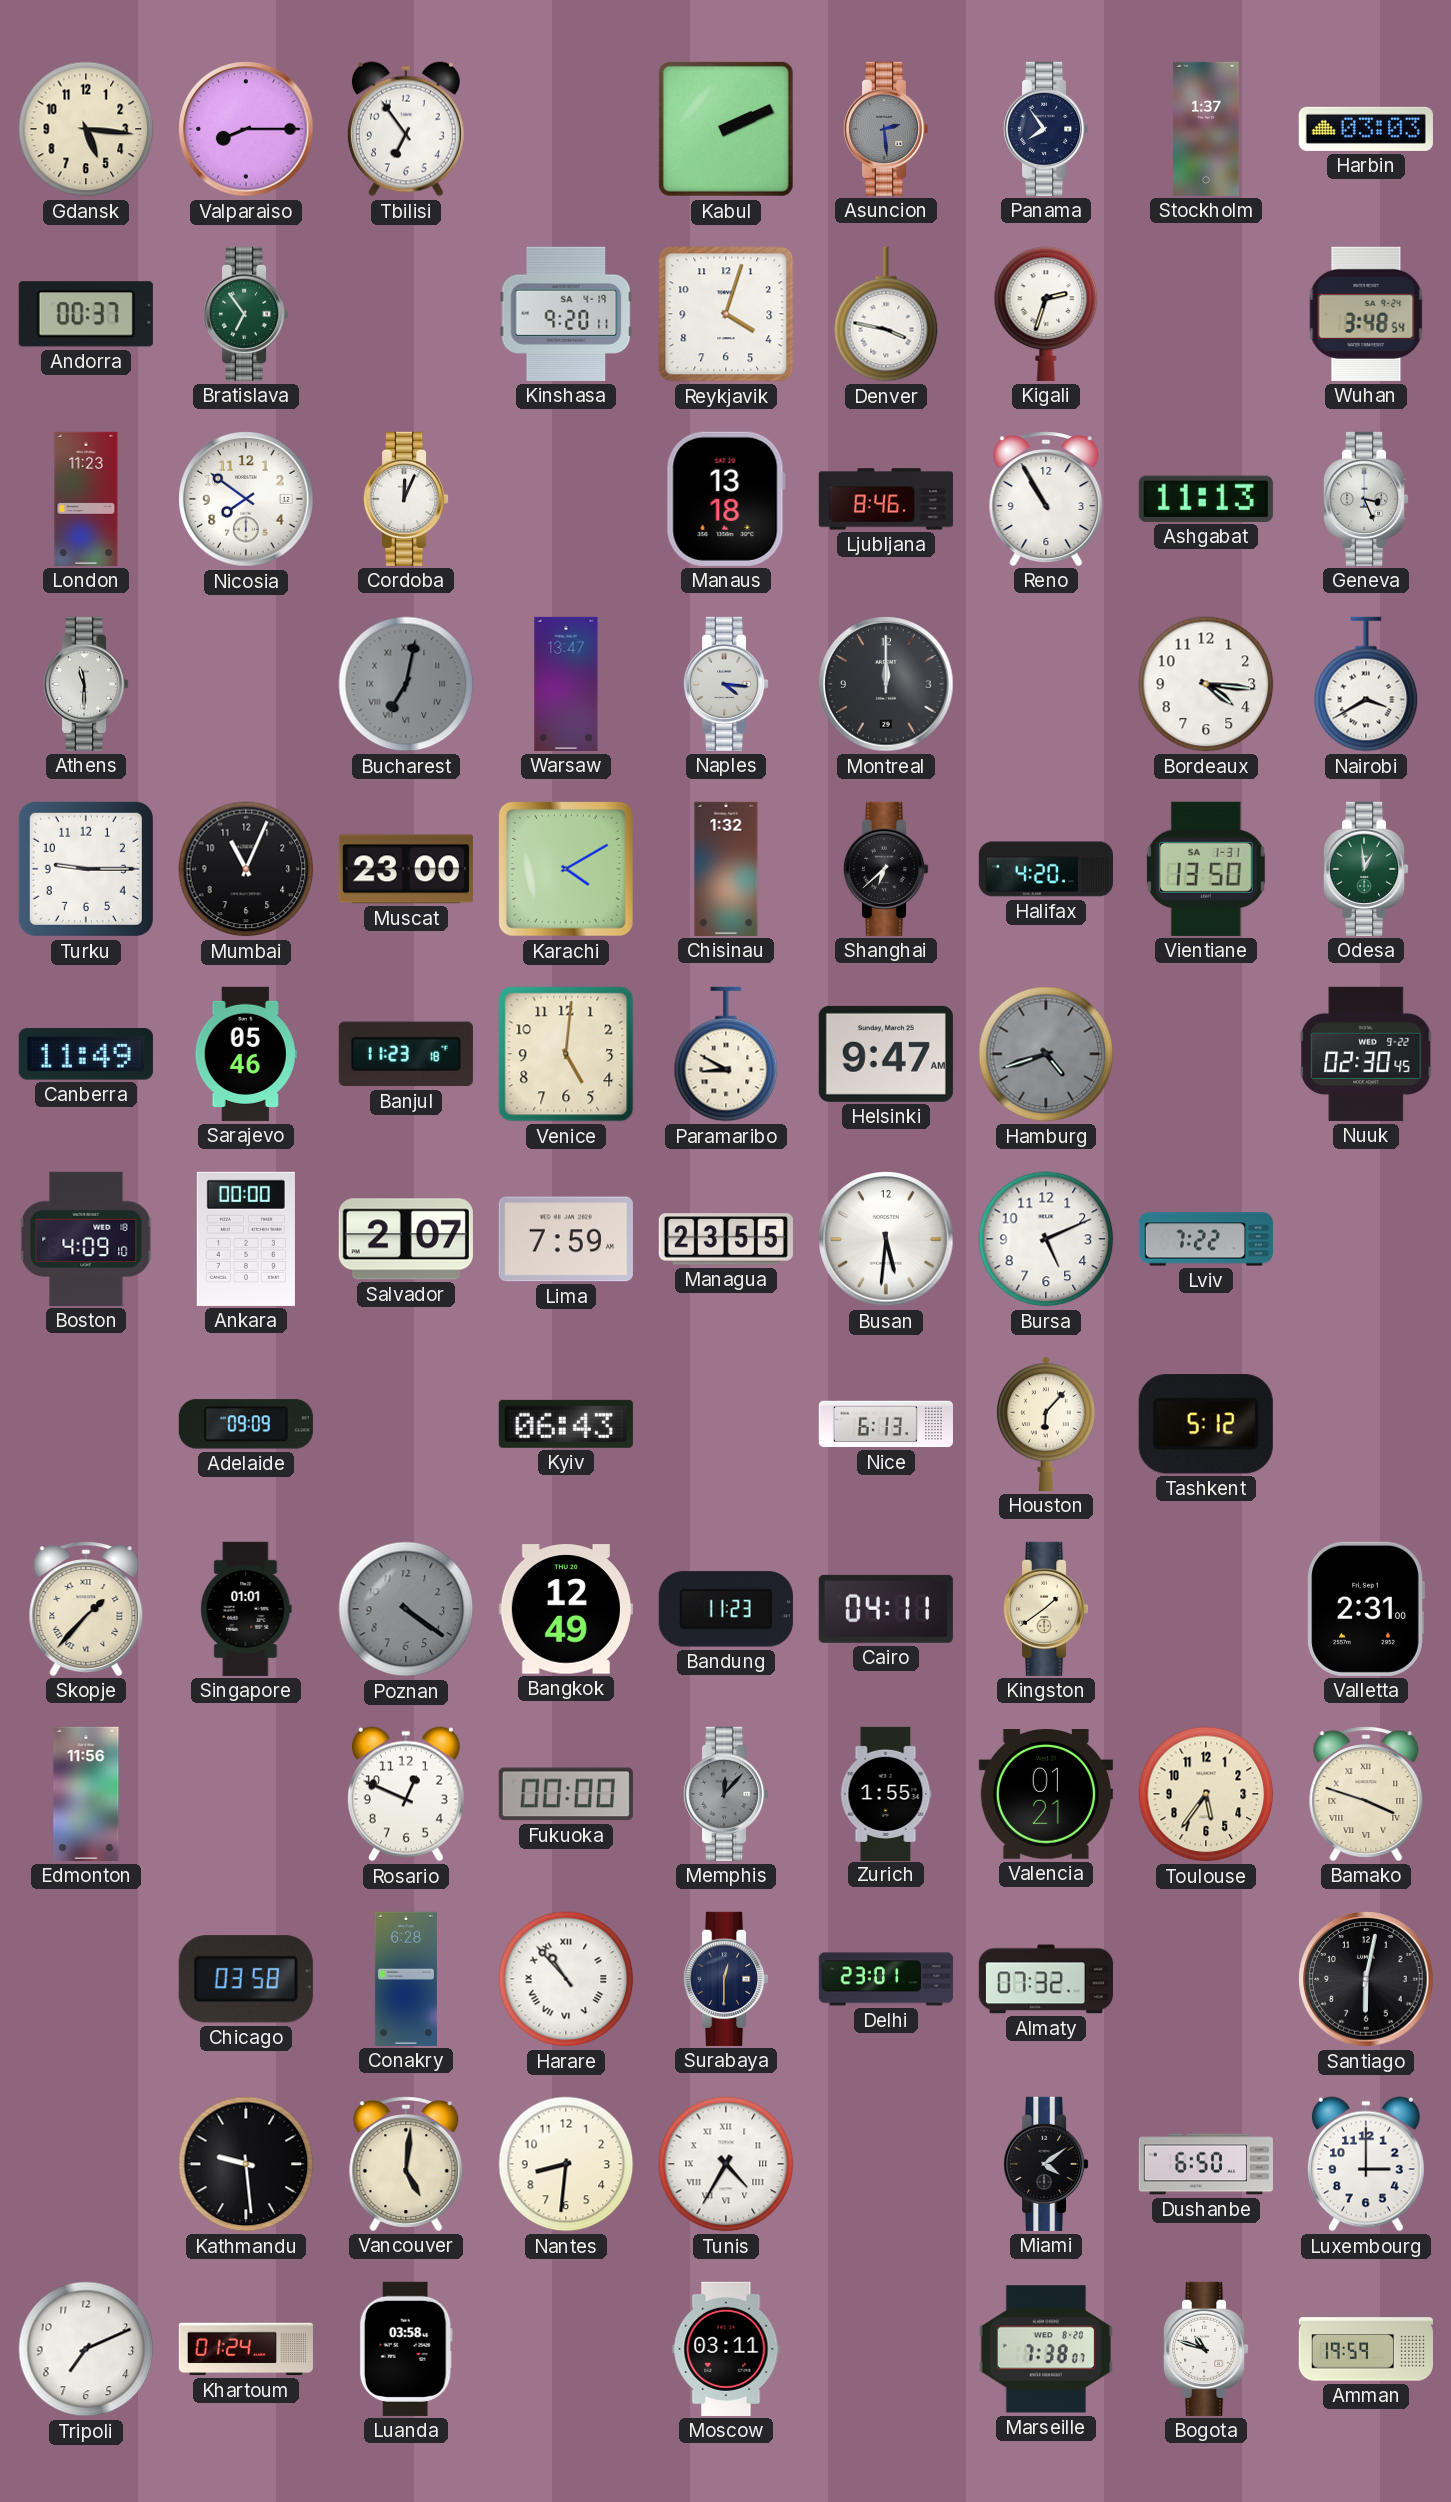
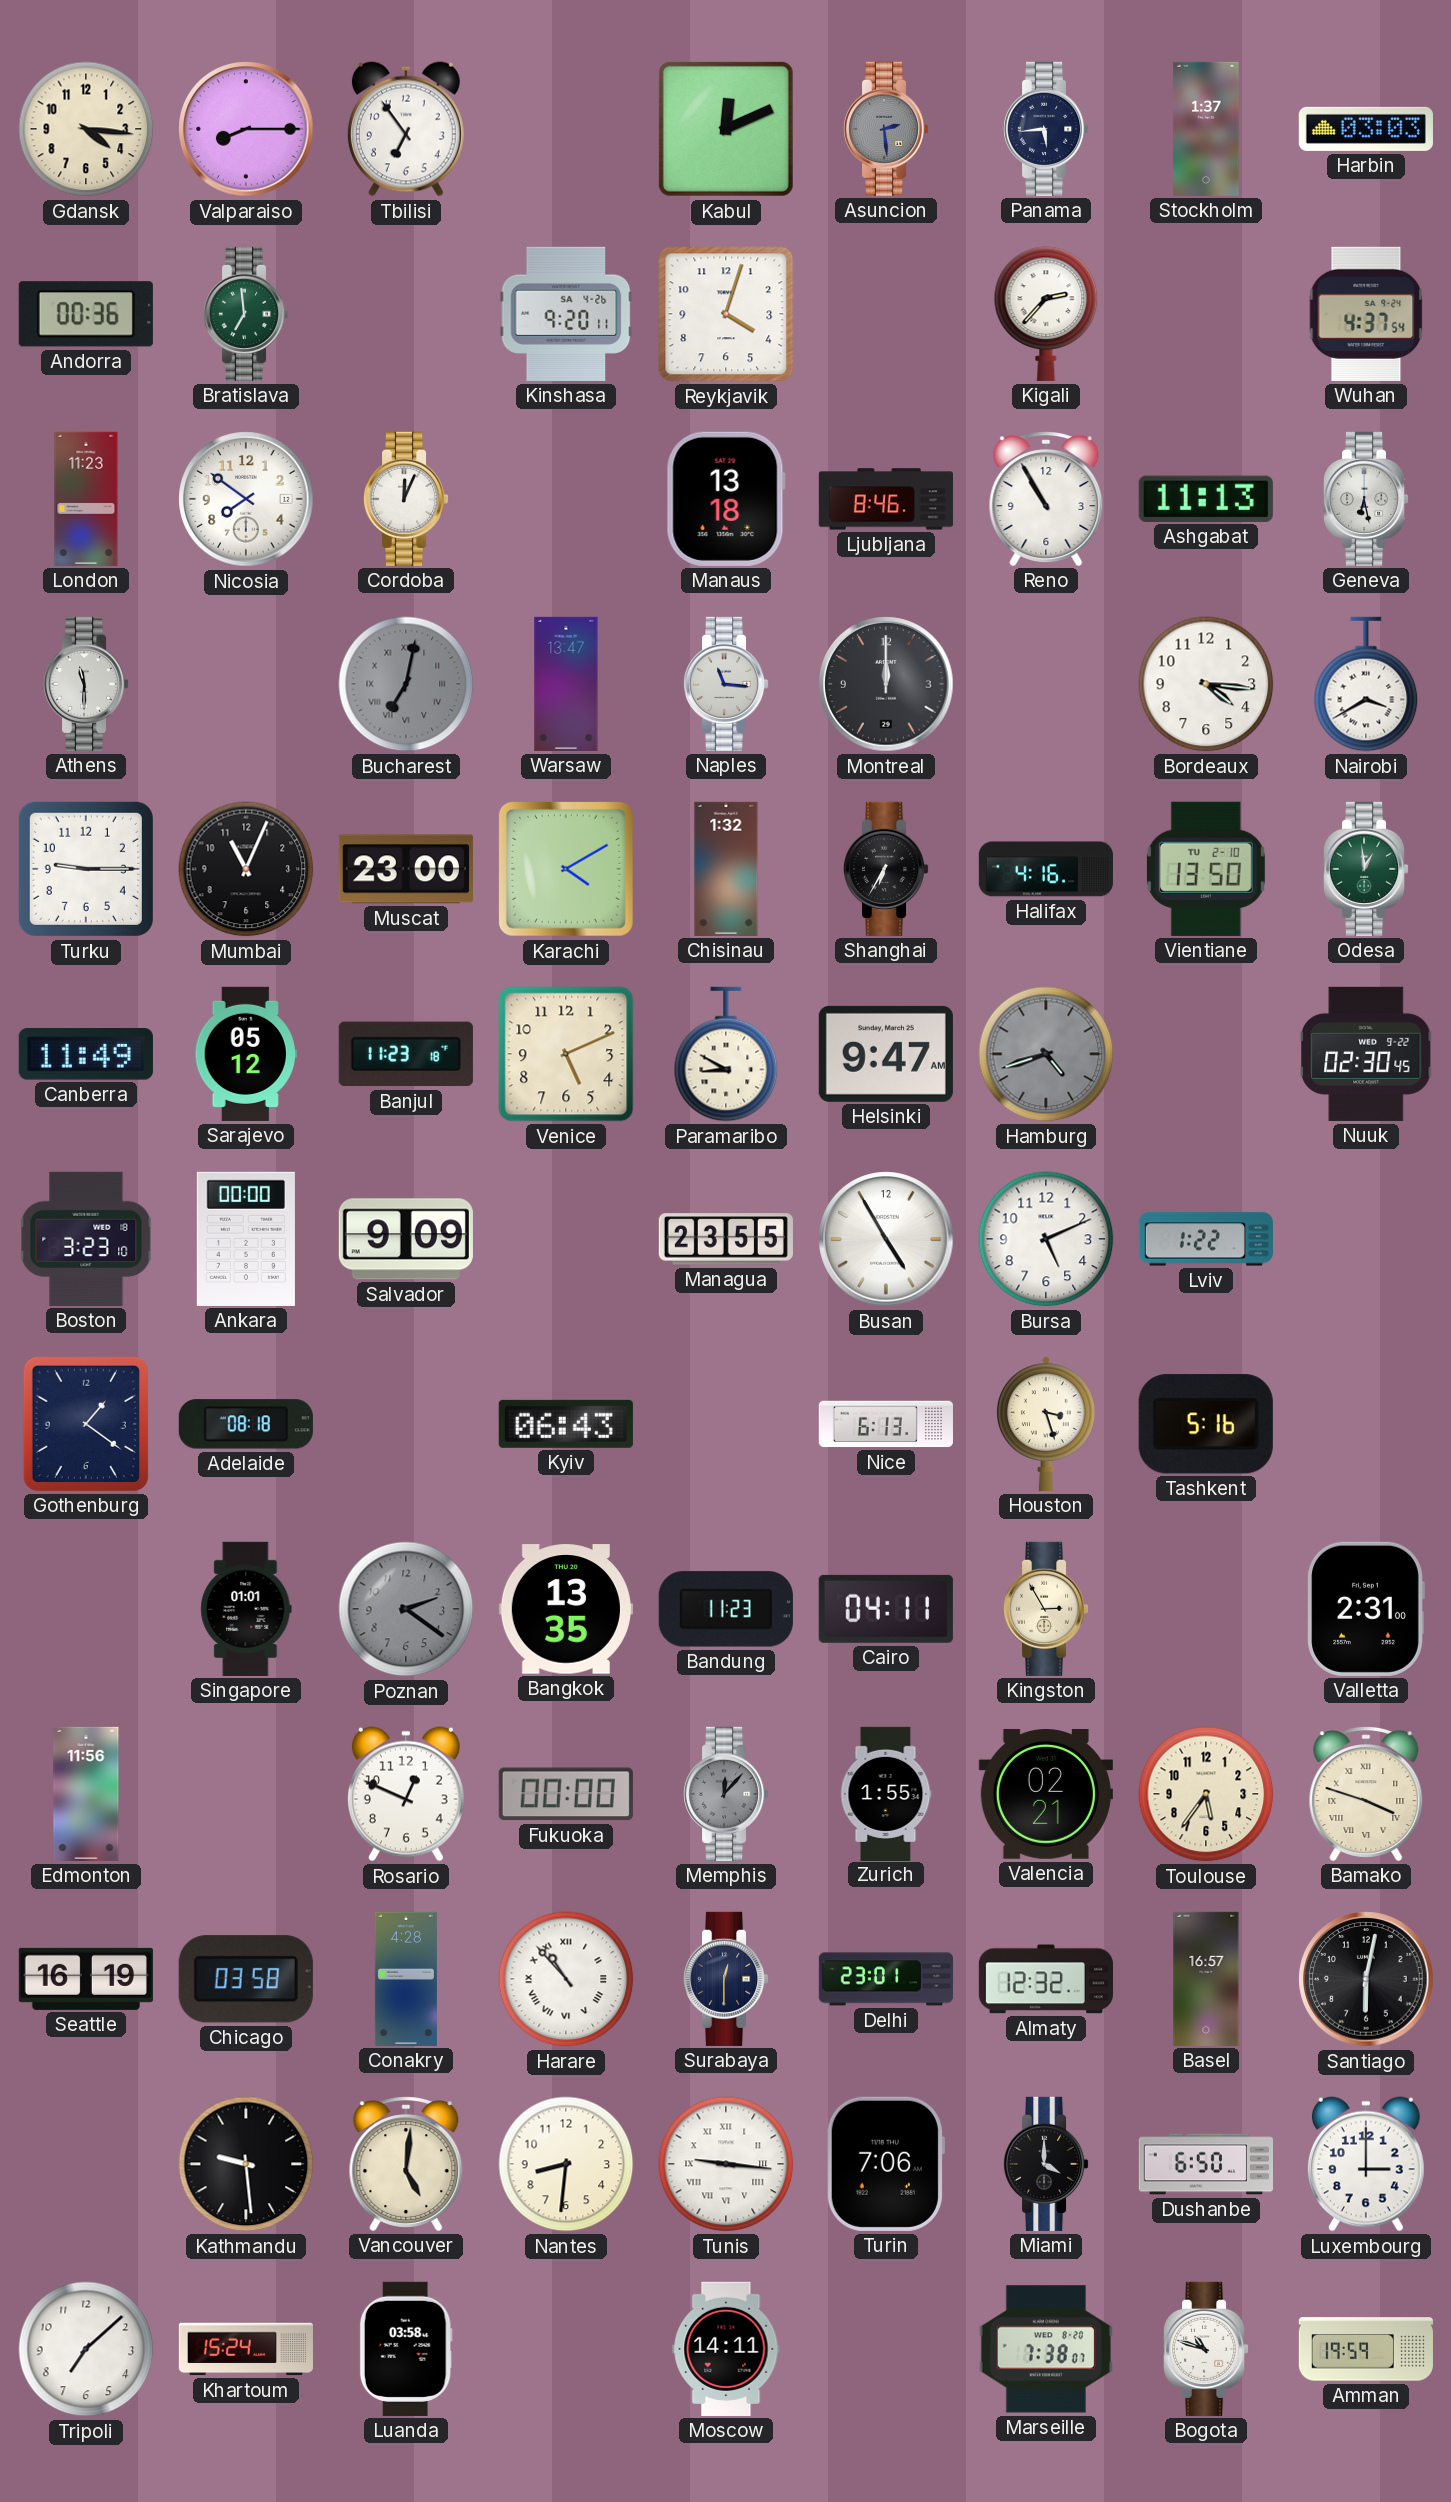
Gdansk: 5:16 -> 4:16 (86, 129)
Kabul: 2:11 -> 12:11 (726, 129)
Panama: 7:54 -> 5:44 (1046, 129)
Andorra: 00:37 -> 00:36 (86, 314)
Bratislava: 6:54 -> 6:59 (246, 314)
Kinshasa date: SA 4-19 -> SA 4-26 (566, 314)
Denver: 3:47 -> none (886, 314)
Kigali: 2:33 -> 2:37 (1046, 314)
Wuhan: 3:48 -> 4:37 (1366, 314)
Geneva: 3:26 -> 6:28 (1366, 499)
Naples: 4:16 -> 11:16 (726, 684)
Shanghai: 6:38 -> 6:35 (886, 869)
Halifax: 4:20 -> 4:16 (1046, 869)
Vientiane date: SA 1-31 -> TU 2-10 (1206, 869)
Sarajevo: 05:46 -> 05:12 (246, 1054)
Venice: 5:01 -> 5:11 (566, 1054)
Boston: 4:09 -> 3:23 (86, 1239)
Salvador: 2:07 -> 9:09 (406, 1239)
Lima: 7:59 -> none (566, 1239)
Busan: 5:31 -> 4:55 (886, 1239)
Lviv: 7:22 -> 1:22 (1206, 1239)
Gothenburg: none -> 1:21 (86, 1424)
Adelaide: 09:09 -> 08:18 (246, 1424)
Houston: 6:07 -> 3:27 (1046, 1424)
Tashkent: 5:12 -> 5:16 (1206, 1424)
Skopje: 1:37 -> none (86, 1609)
Poznan: 4:21 -> 2:21 (406, 1609)
Bangkok: 12:49 -> 13:35 (566, 1609)
Kingston: 1:39 -> 2:55 (1046, 1609)
Valencia: 01:21 -> 02:21 (1046, 1795)
Seattle: none -> 16:19 (86, 1979)
Conakry: 6:28 -> 4:28 (406, 1979)
Almaty: 07:32 -> 12:32 (1046, 1979)
Basel: none -> 16:57 (1206, 1979)
Tunis: 4:35 -> 9:16 (726, 2164)
Turin: none -> 7:06 (885, 2164)
Miami: 4:09 -> 4:00 (1046, 2164)
Tripoli: 7:11 -> 7:08 (86, 2349)
Khartoum: 01:24 -> 15:24 (246, 2349)
Moscow: 03:11 -> 14:11 (726, 2349)
